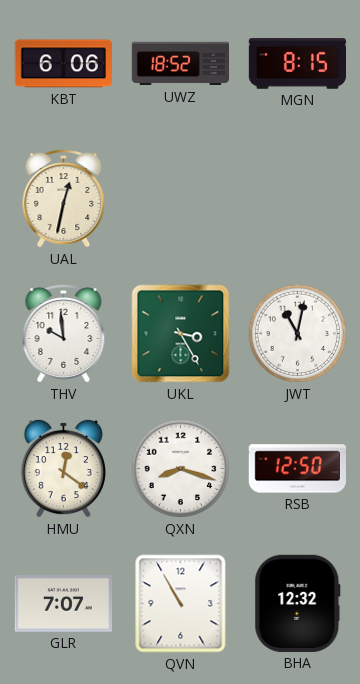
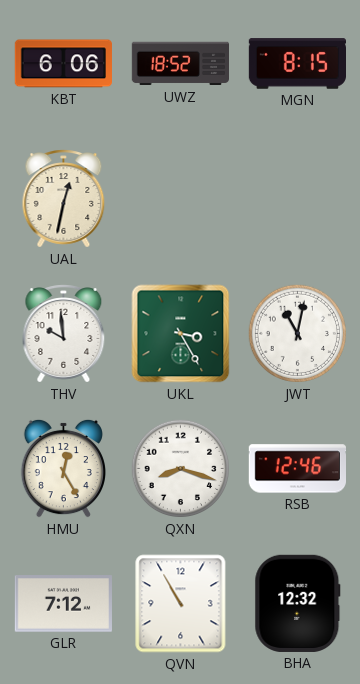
HMU: 12:21 -> 12:25 (63, 468)
RSB: 12:50 -> 12:46 (297, 469)
GLR: 7:07 -> 7:12 (63, 604)
